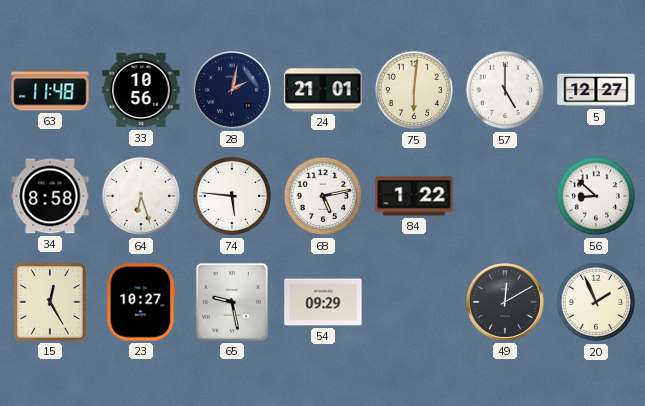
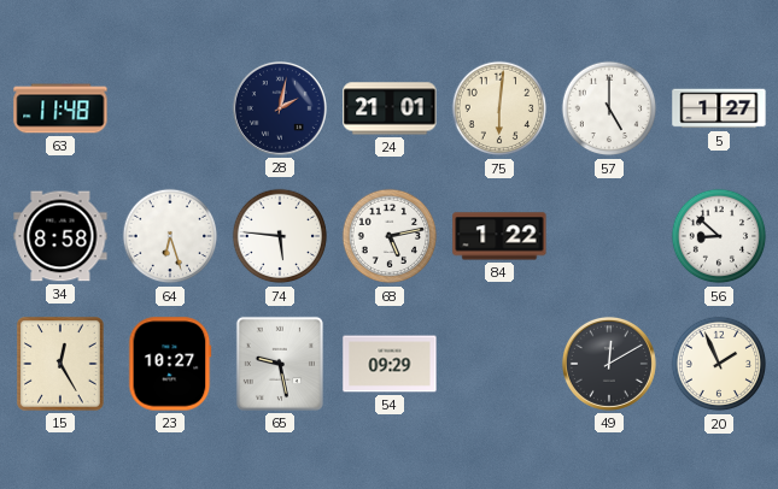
33: 10:56 -> none (141, 90)
5: 12:27 -> 1:27 (719, 108)
